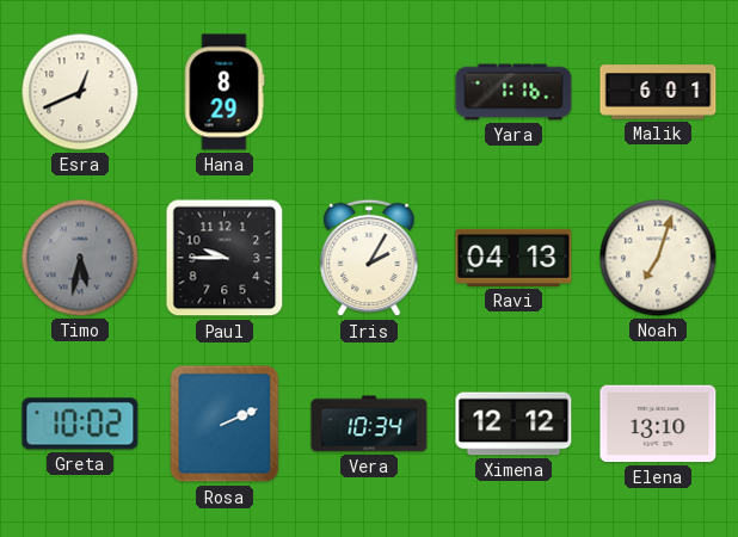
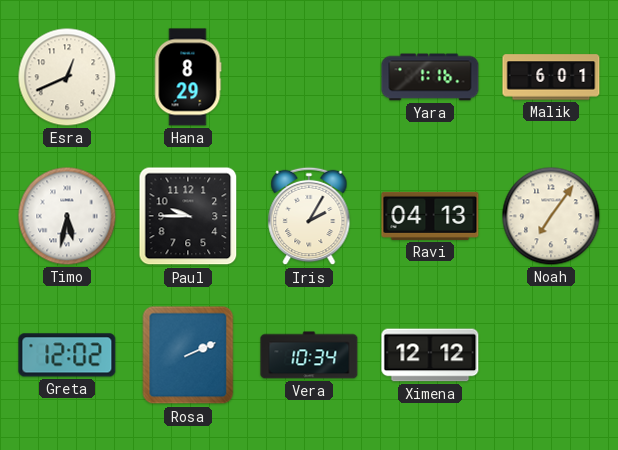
Timo dial: grey -> white (67, 216)
Noah: 7:03 -> 7:06 (551, 216)
Greta: 10:02 -> 12:02 (67, 355)
Elena: 13:10 -> none (658, 424)
